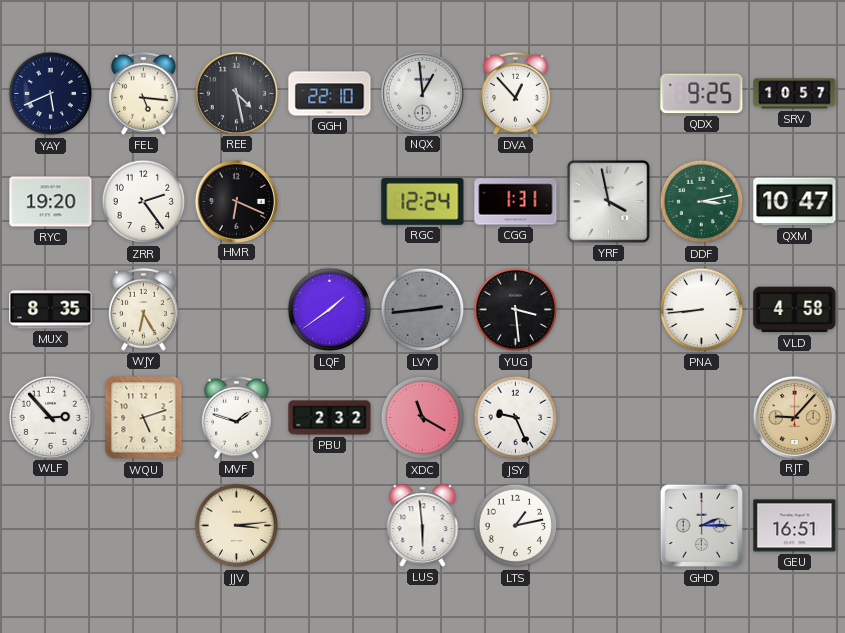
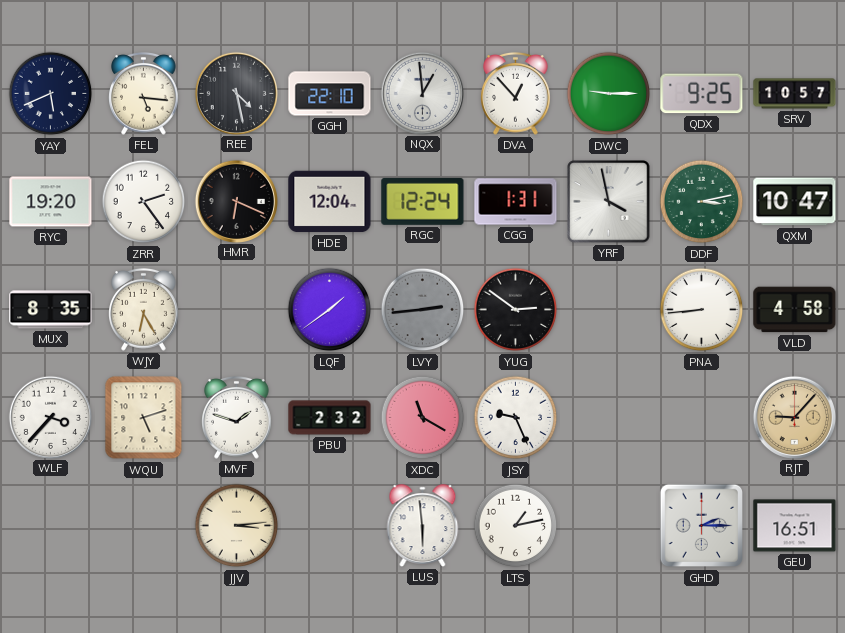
DWC: none -> 9:15 (609, 94)
HDE: none -> 12:04 (330, 202)
YUG: 3:29 -> 2:51 (516, 310)
WLF: 2:53 -> 3:37 (50, 417)
